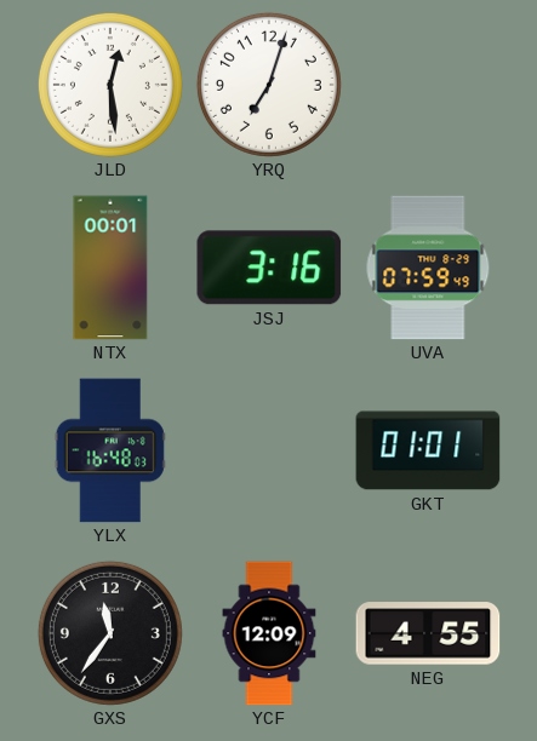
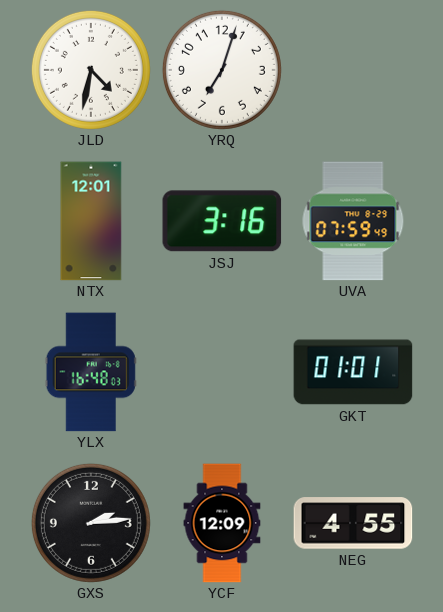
JLD: 12:29 -> 4:32 (91, 70)
NTX: 00:01 -> 12:01 (91, 221)
GXS: 11:36 -> 2:14 (91, 523)
